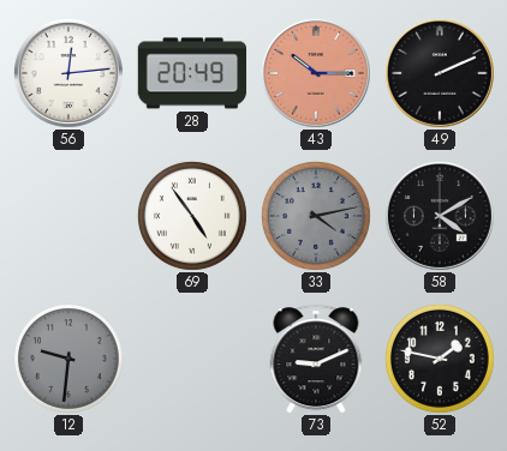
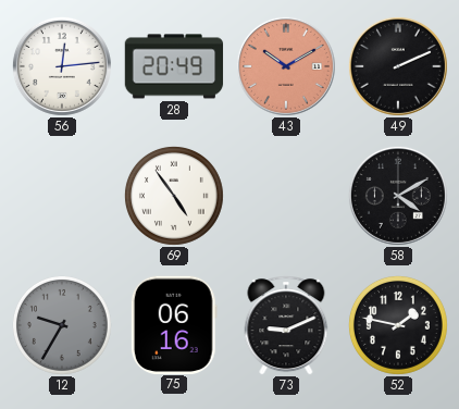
43: 10:15 -> 10:10 (286, 66)
33: 4:13 -> none (316, 216)
12: 9:31 -> 9:35 (62, 325)
75: none -> 06:16 (174, 324)
